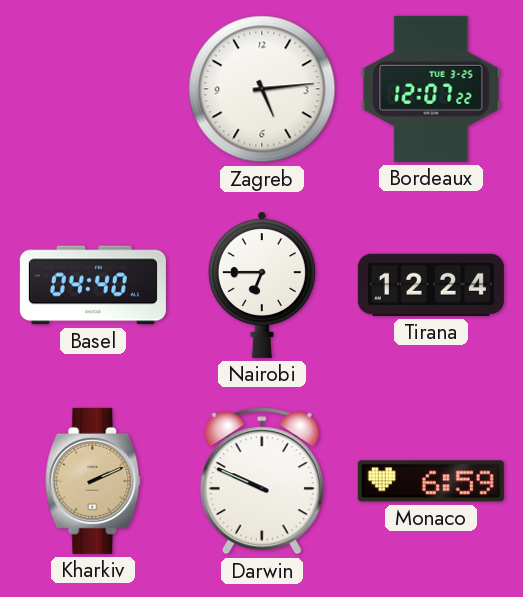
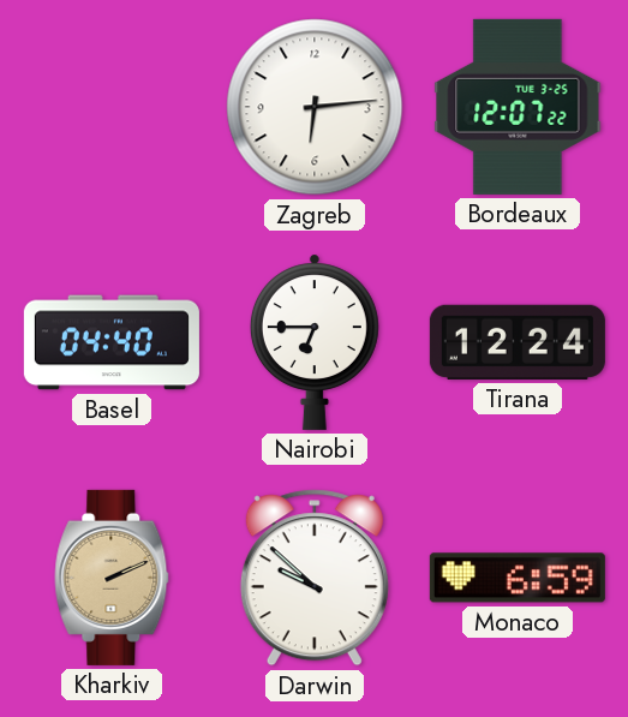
Zagreb: 5:14 -> 6:14 (315, 107)
Darwin: 9:49 -> 9:52 (315, 578)
